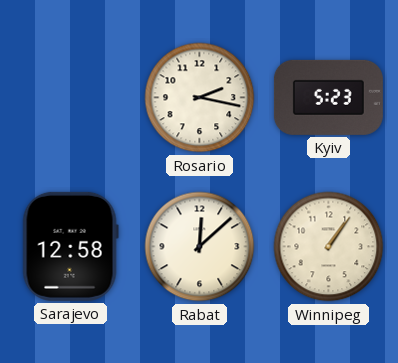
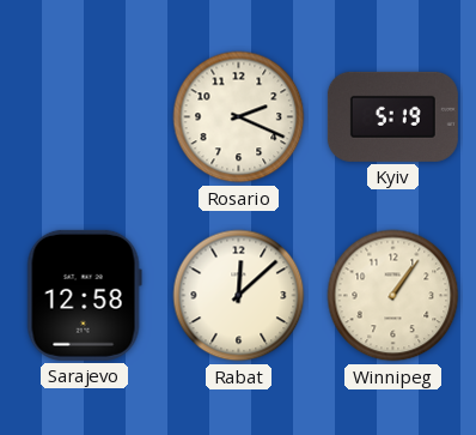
Rosario: 2:17 -> 2:19 (239, 117)
Kyiv: 5:23 -> 5:19 (392, 116)
